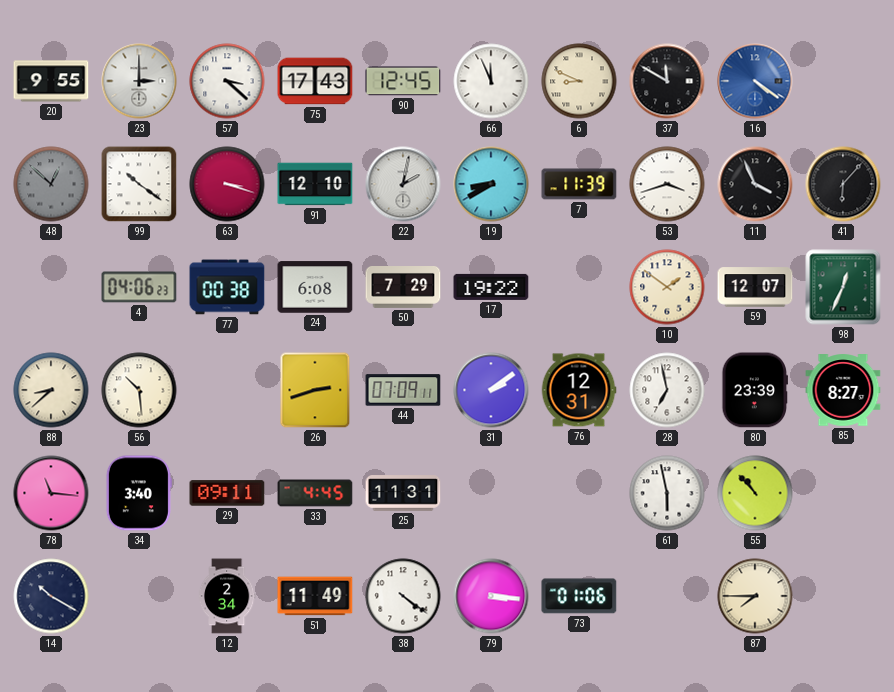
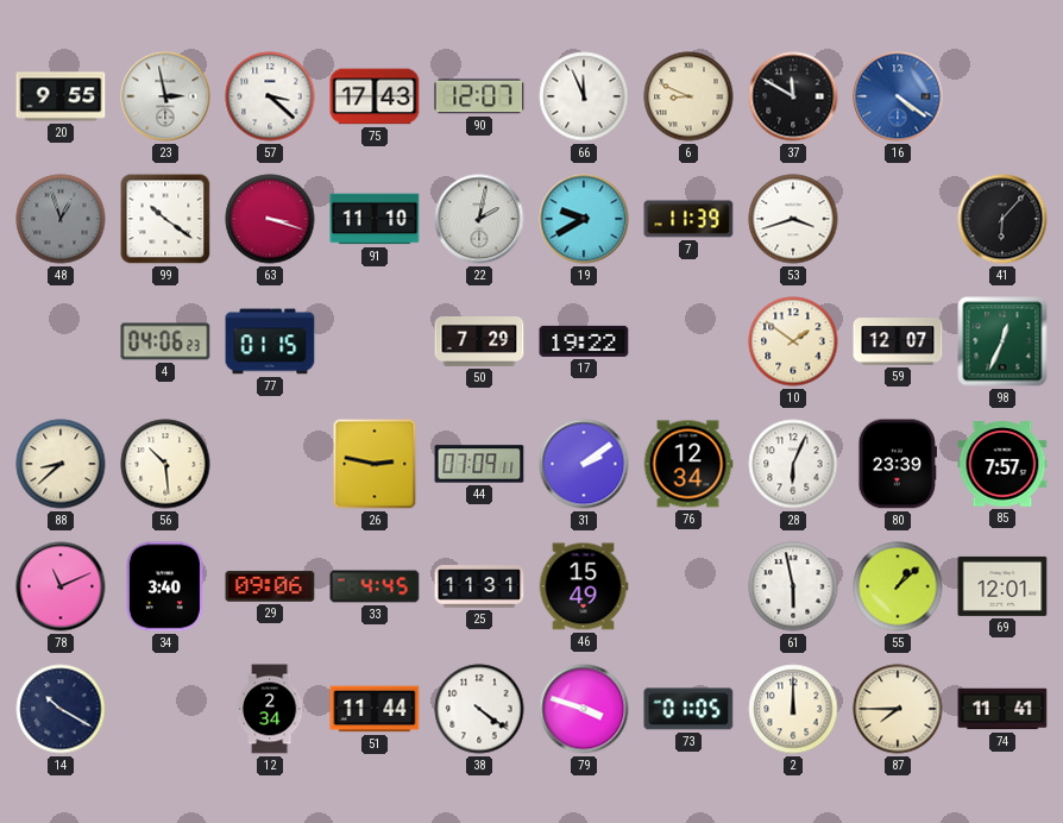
23: 3:00 -> 2:58 (165, 96)
90: 12:45 -> 12:07 (479, 96)
48: 12:52 -> 12:57 (61, 219)
91: 12:10 -> 11:10 (375, 219)
19: 8:40 -> 9:40 (584, 219)
11: 3:56 -> none (755, 184)
77: 00:38 -> 01:15 (270, 341)
24: 6:08 -> none (315, 287)
26: 2:42 -> 2:47 (375, 464)
76: 12:31 -> 12:34 (688, 464)
28: 6:58 -> 6:04 (793, 464)
85: 8:27 -> 7:57 (1002, 464)
78: 11:16 -> 11:11 (61, 586)
29: 09:11 -> 09:06 (270, 586)
46: none -> 15:49 (584, 586)
55: 10:53 -> 1:08 (898, 586)
69: none -> 12:01 (1002, 586)
51: 11:49 -> 11:44 (375, 709)
79: 3:16 -> 3:48 (584, 709)
73: 01:06 -> 01:05 (688, 709)
2: none -> 12:00 (793, 709)
74: none -> 11:41 (1002, 709)
